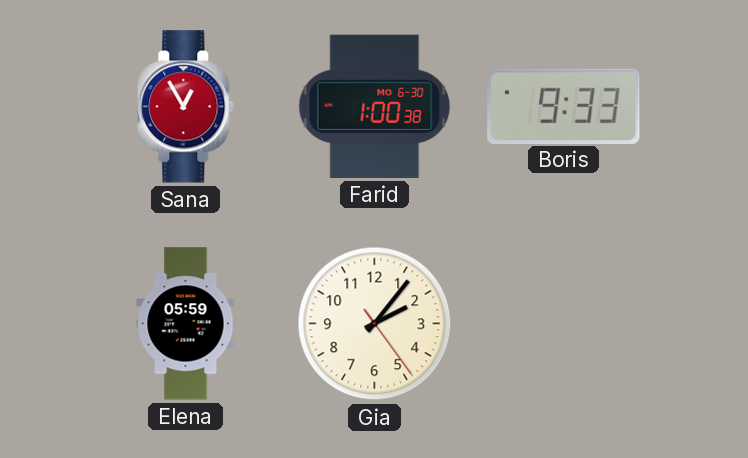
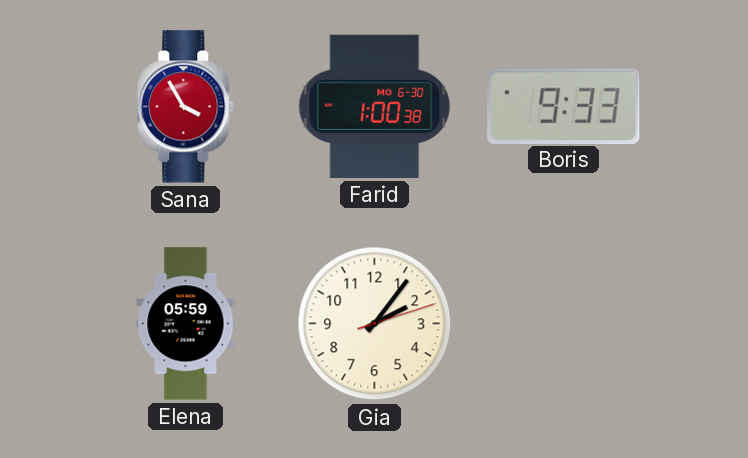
Sana: 12:55 -> 3:55 (186, 107)
Gia: 2:06:24 -> 2:06:12 (375, 324)
